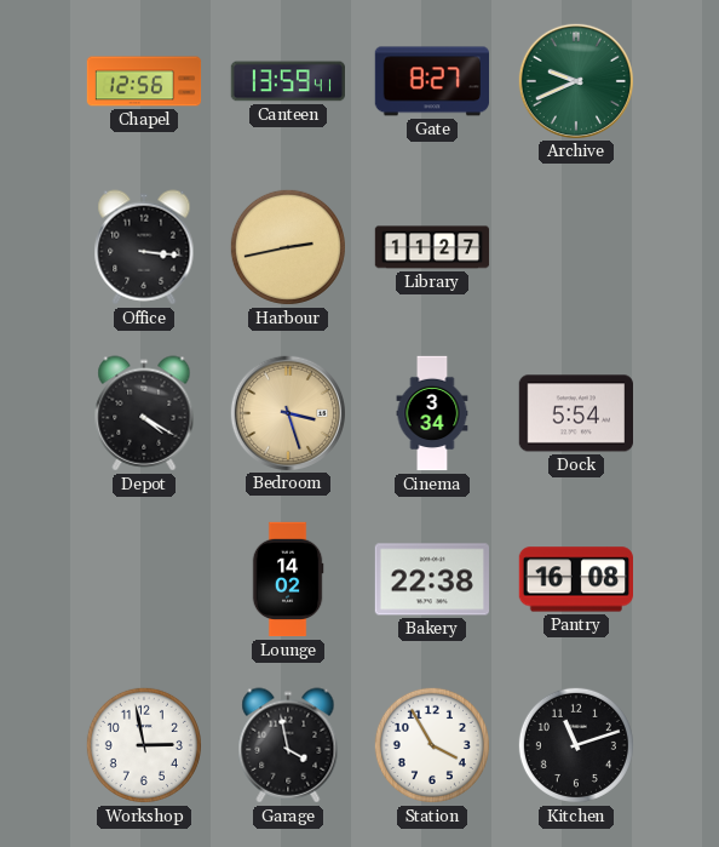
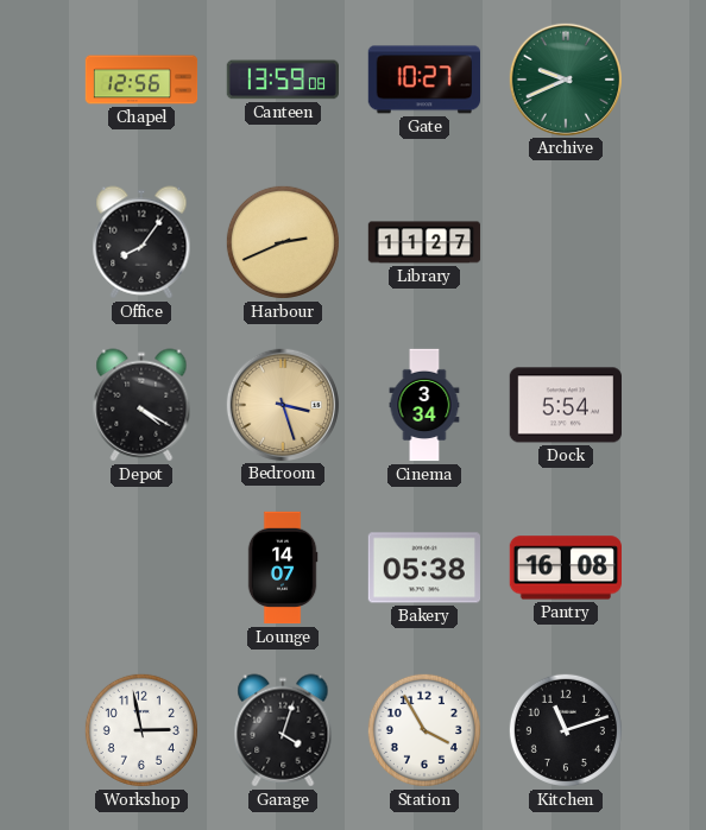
Canteen: 13:59:41 -> 13:59:08 (282, 80)
Gate: 8:27 -> 10:27 (423, 80)
Office: 3:16 -> 8:06 (141, 242)
Harbour: 2:43 -> 2:41 (283, 242)
Lounge: 14:02 -> 14:07 (283, 568)
Bakery: 22:38 -> 05:38 (423, 568)
Garage: 3:58 -> 4:03 (283, 730)
